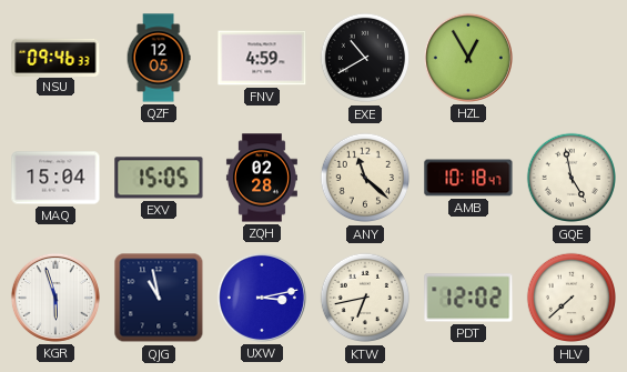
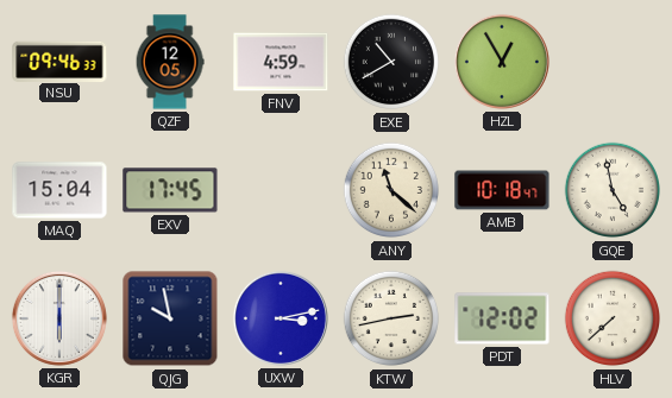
EXV: 15:05 -> 17:45 (170, 190)
ZQH: 02:28 -> none (262, 178)
KGR: 5:57 -> 6:00 (59, 318)
QJG: 10:58 -> 9:58 (170, 318)
KTW: 6:43 -> 2:43 (391, 318)
